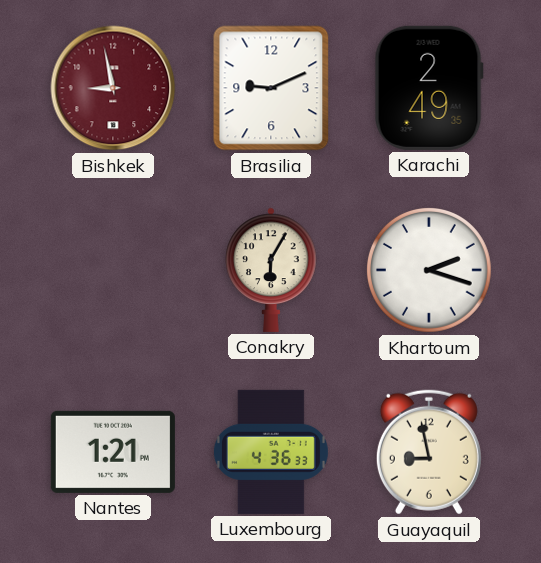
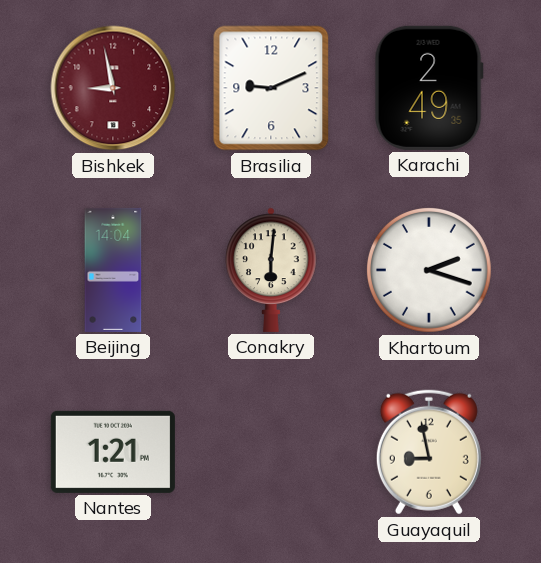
Beijing: none -> 14:04 (113, 270)
Conakry: 6:05 -> 6:01 (271, 270)
Luxembourg: 4:36 -> none (271, 452)
